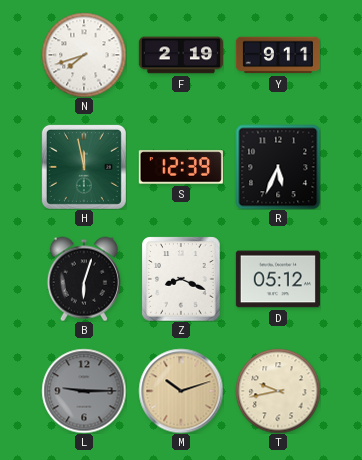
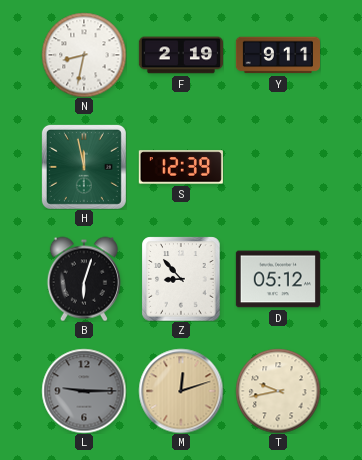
N: 7:42 -> 8:32 (84, 55)
R: 5:34 -> none (278, 167)
Z: 8:19 -> 8:53 (181, 279)
M: 10:12 -> 12:12 (181, 391)
